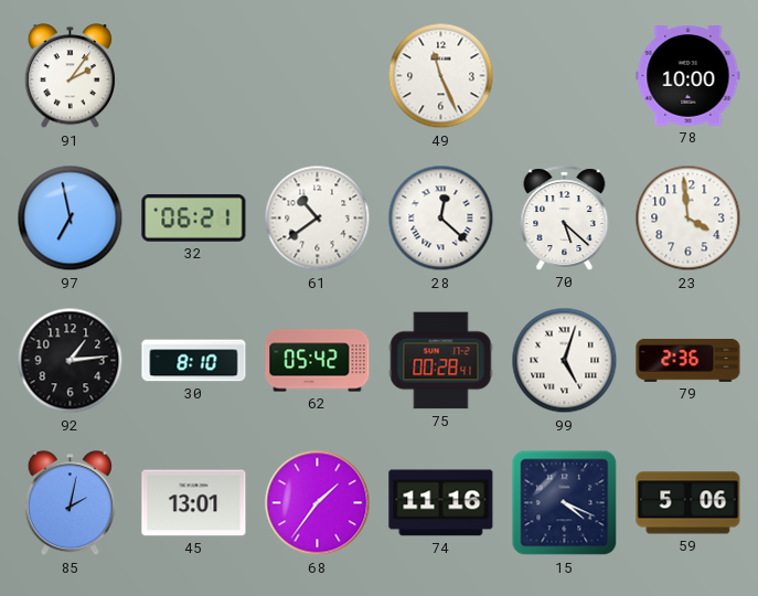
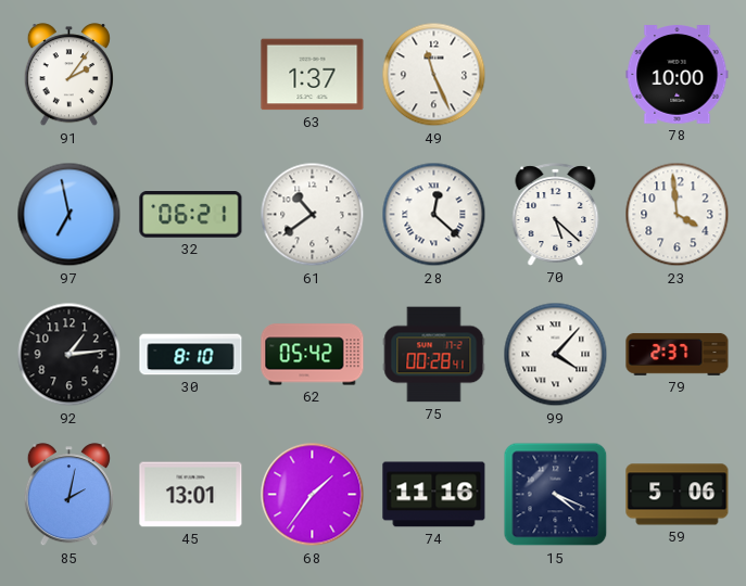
63: none -> 1:37 (313, 75)
99: 5:03 -> 4:07 (556, 355)
79: 2:36 -> 2:37 (678, 355)
